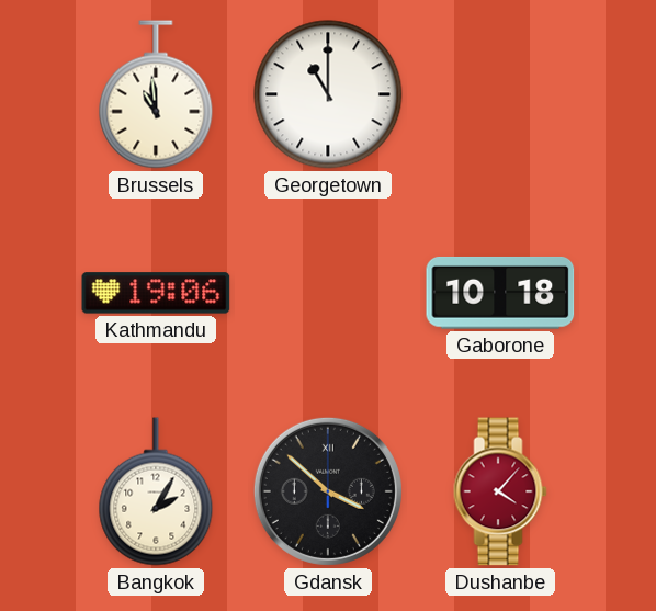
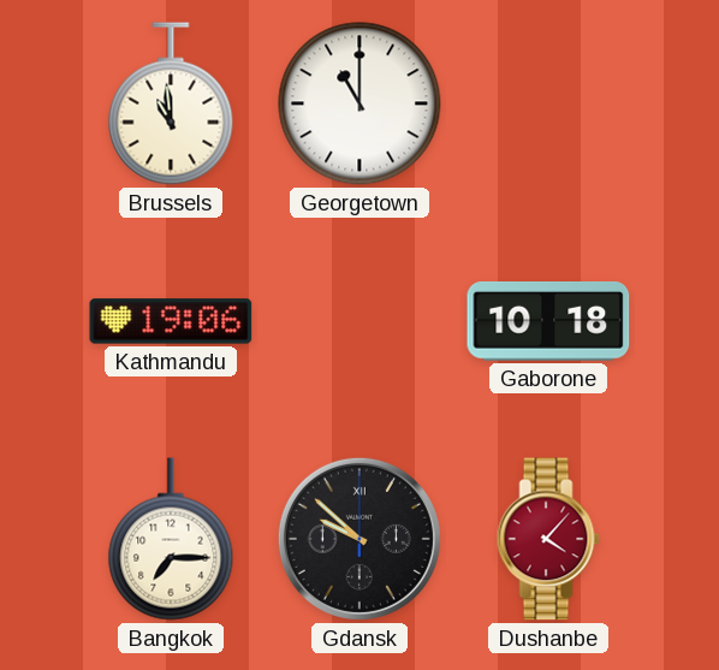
Bangkok: 2:05 -> 7:15 (171, 539)
Gdansk: 3:52 -> 9:52 (359, 539)
